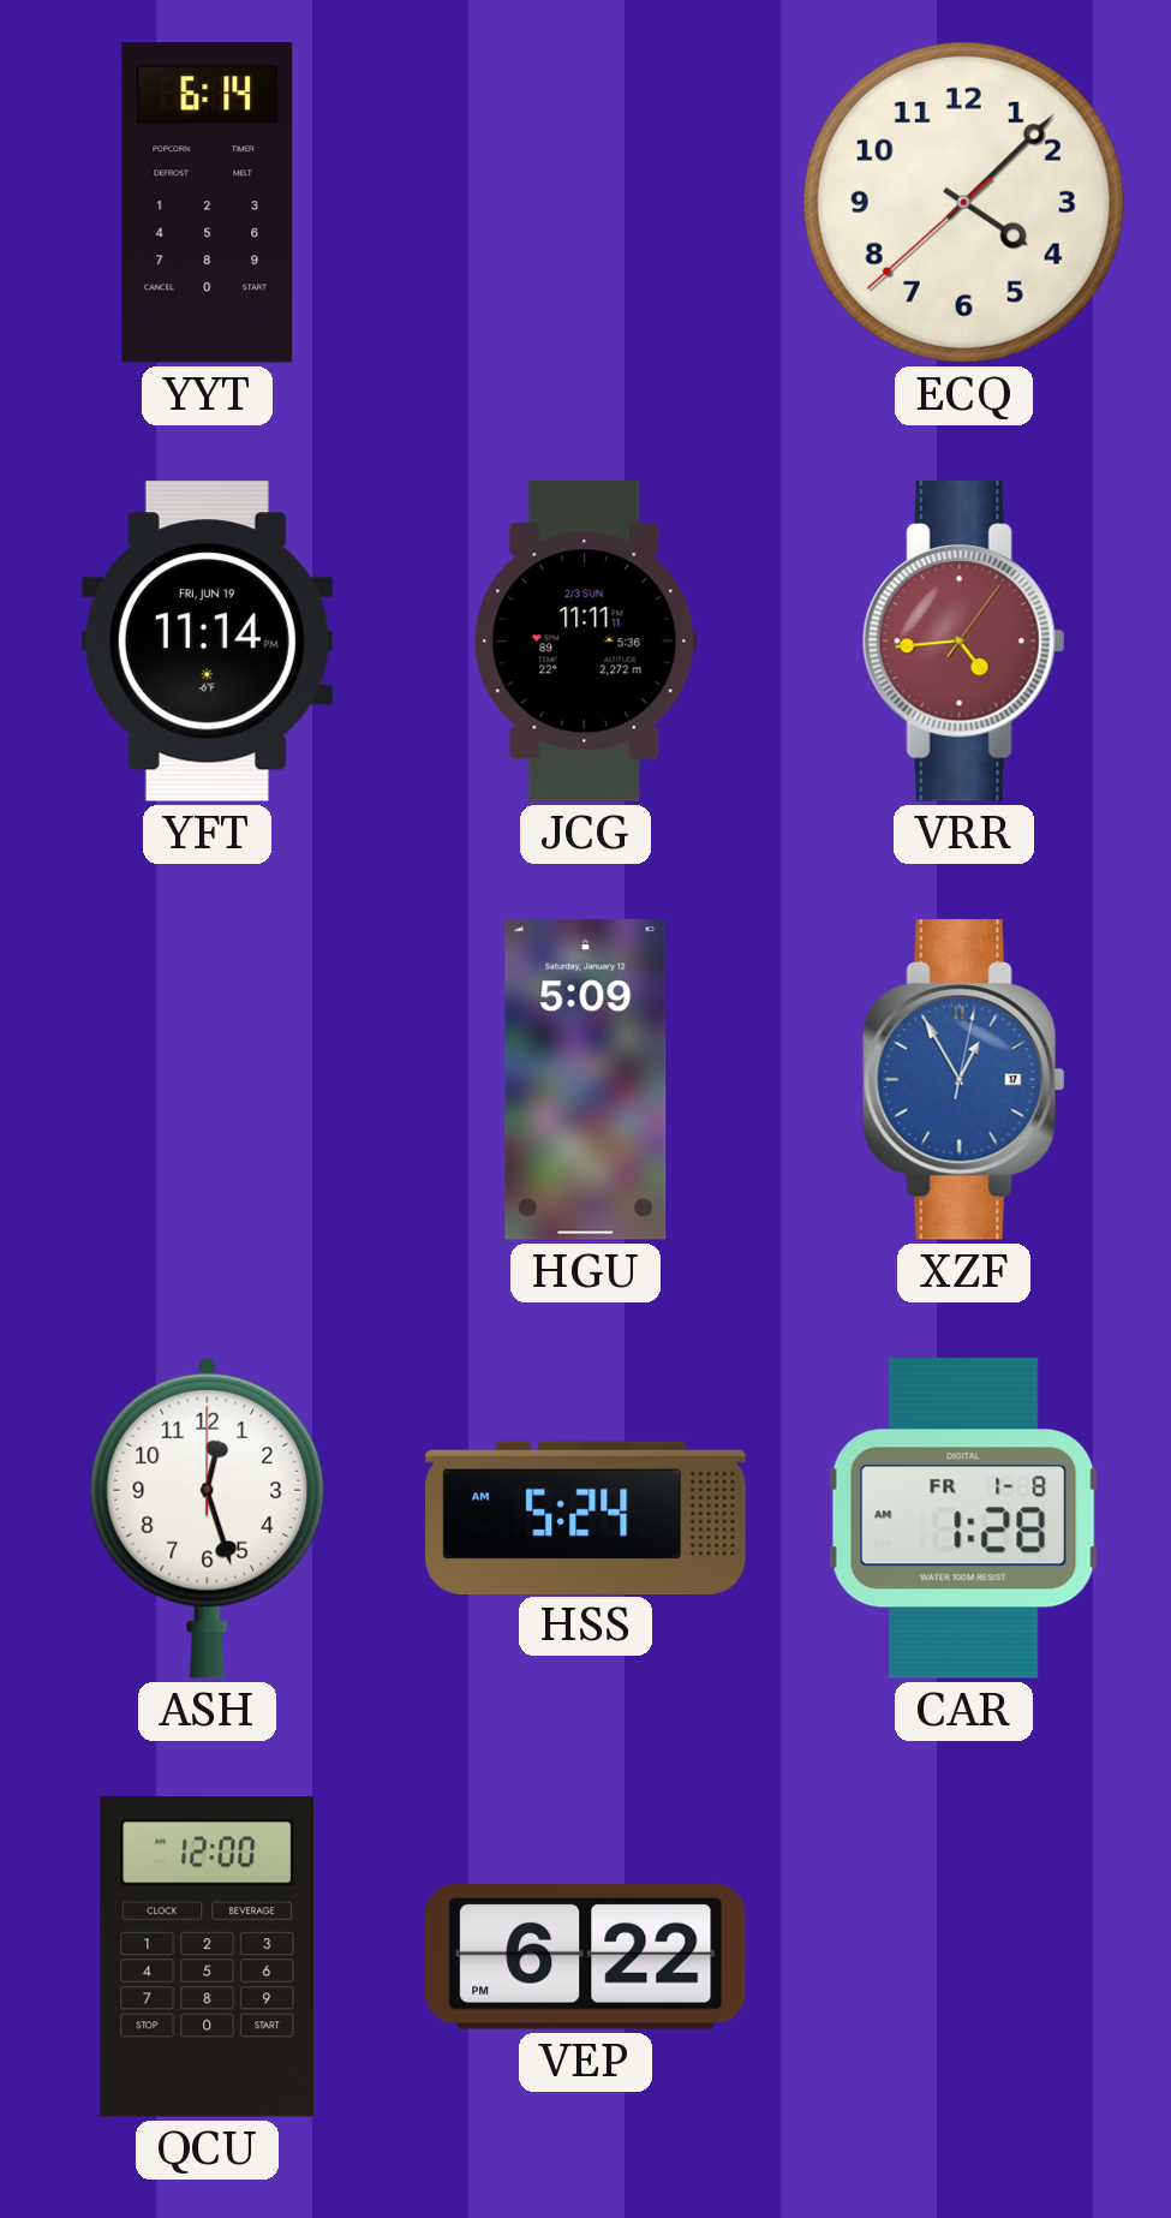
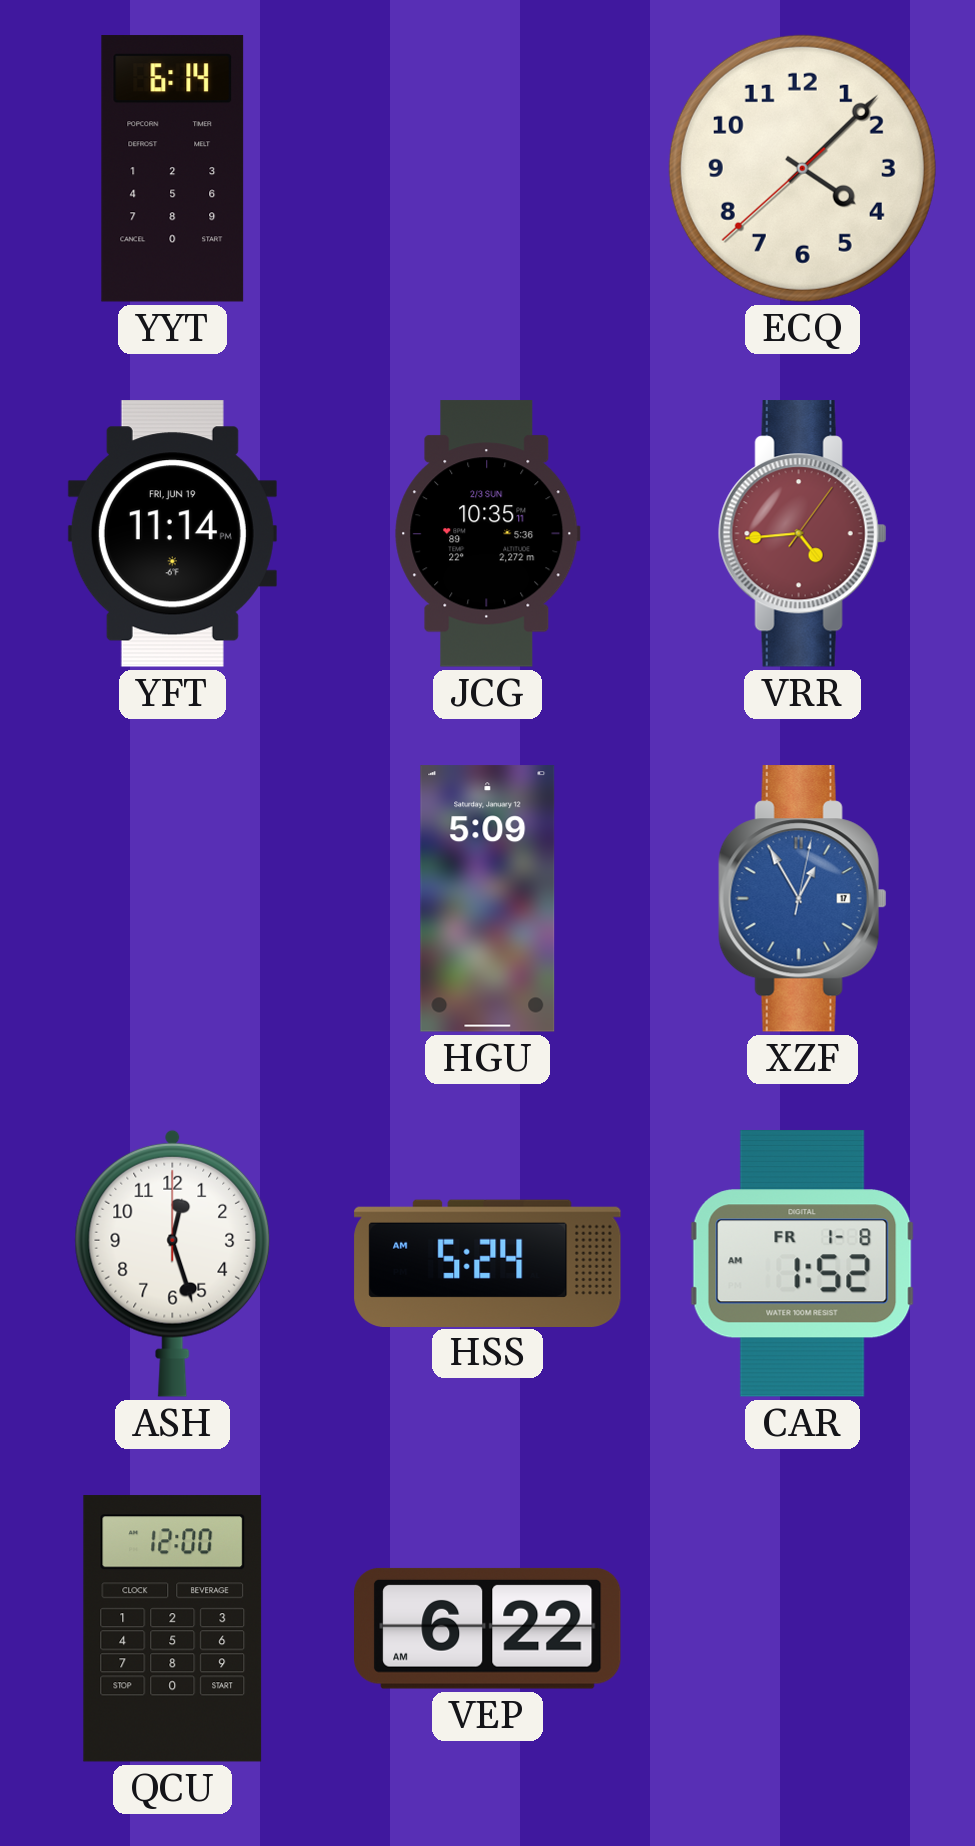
JCG: 11:11 -> 10:35 (488, 534)
CAR: 1:28 -> 1:52 (803, 1264)
VEP: 6:22 PM -> 6:22 AM (488, 1628)
